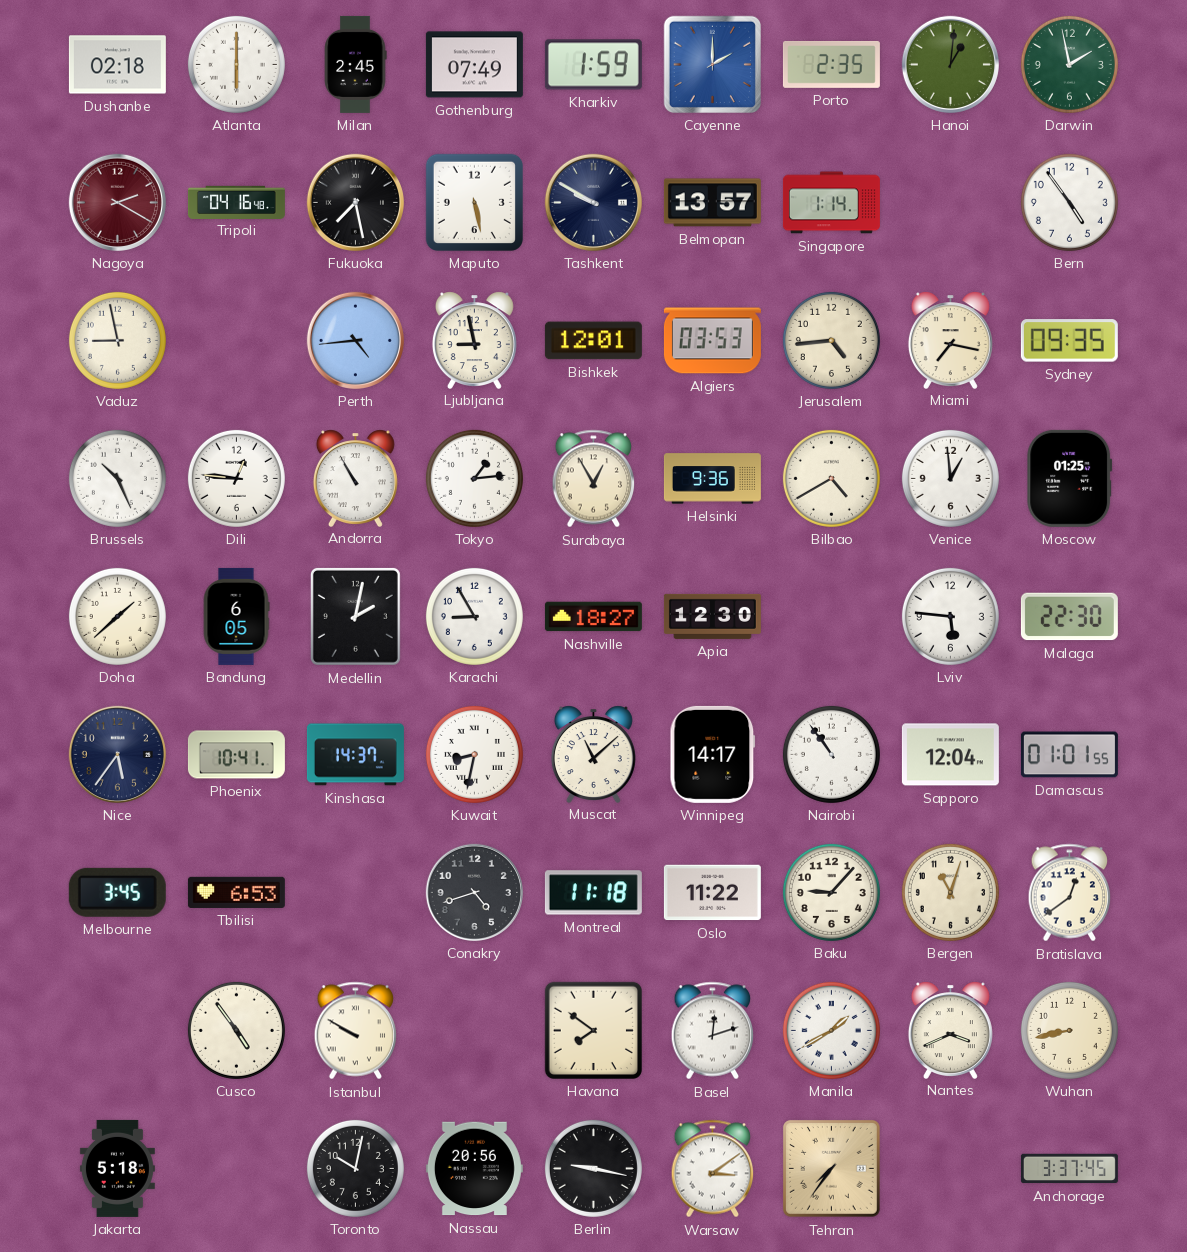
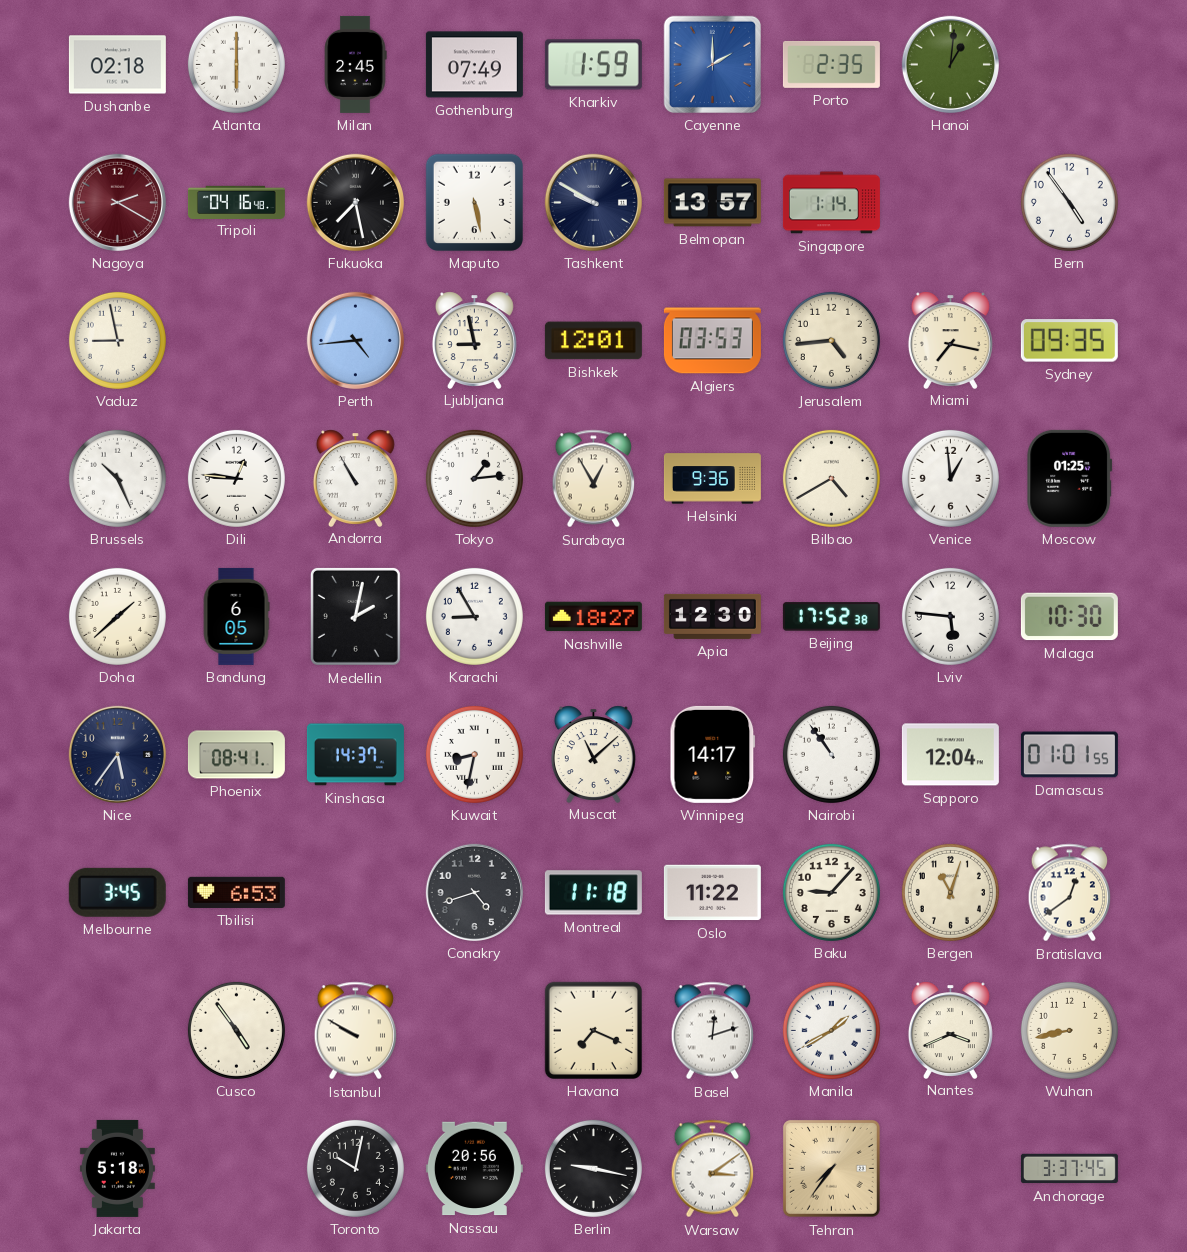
Darwin: 1:58 -> none (1069, 64)
Beijing: none -> 17:52 (831, 617)
Malaga: 22:30 -> 10:30 (1069, 617)
Phoenix: 10:41 -> 08:41 (236, 755)
Havana: 7:51 -> 7:19 (593, 1030)
